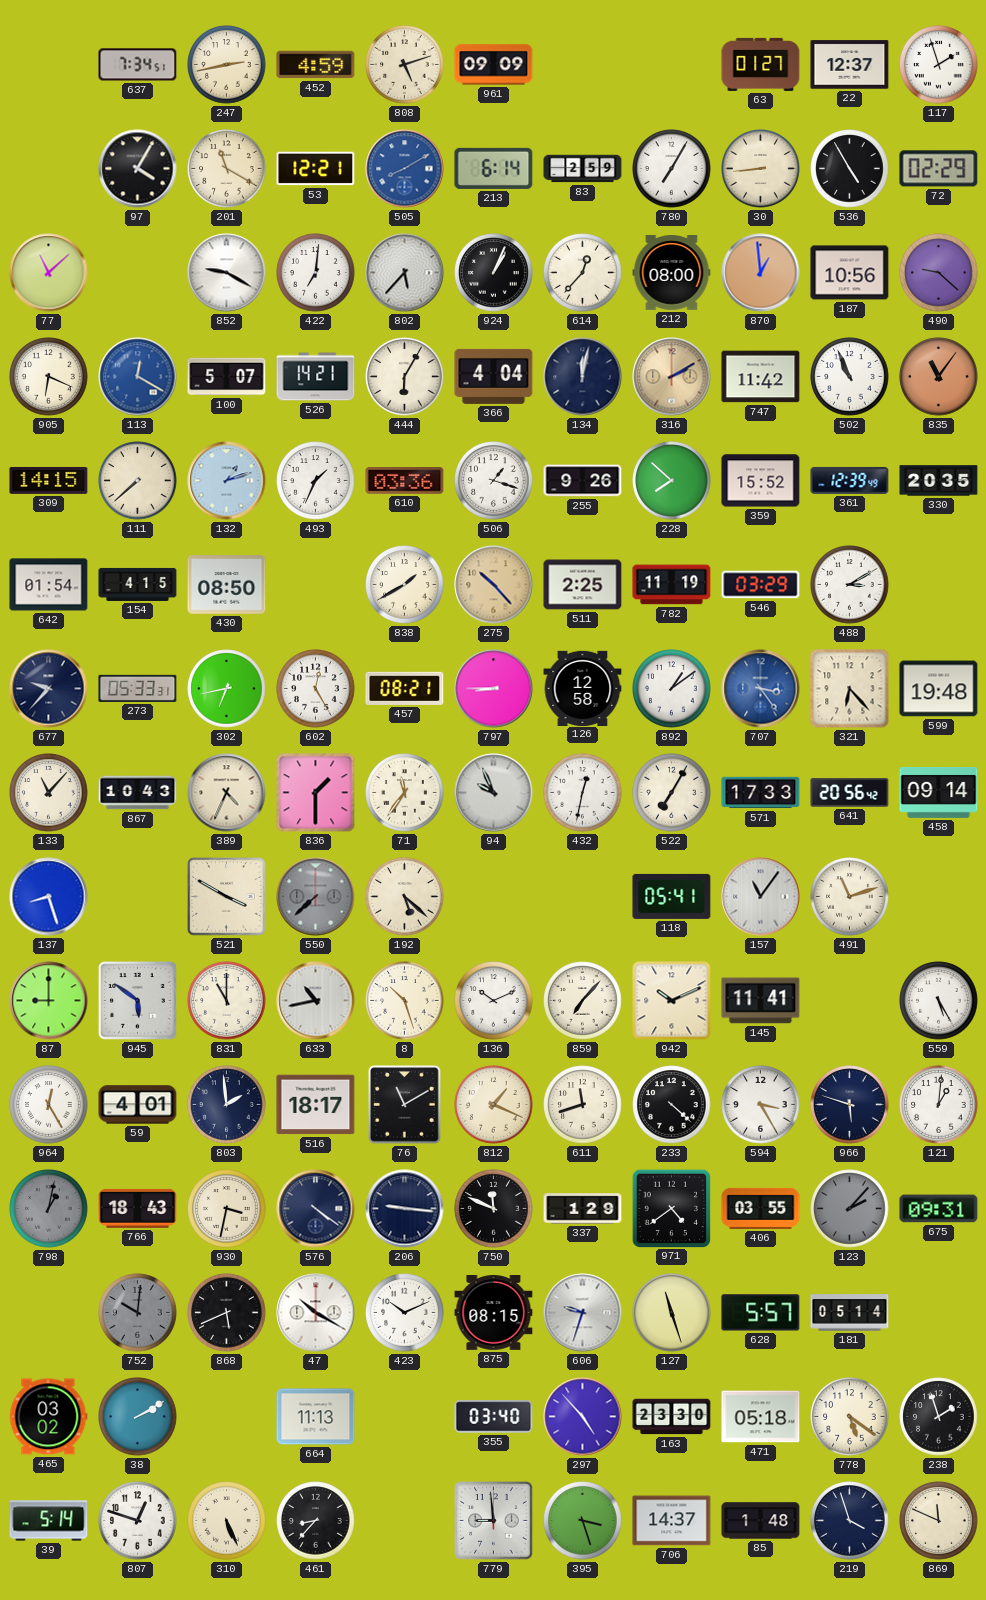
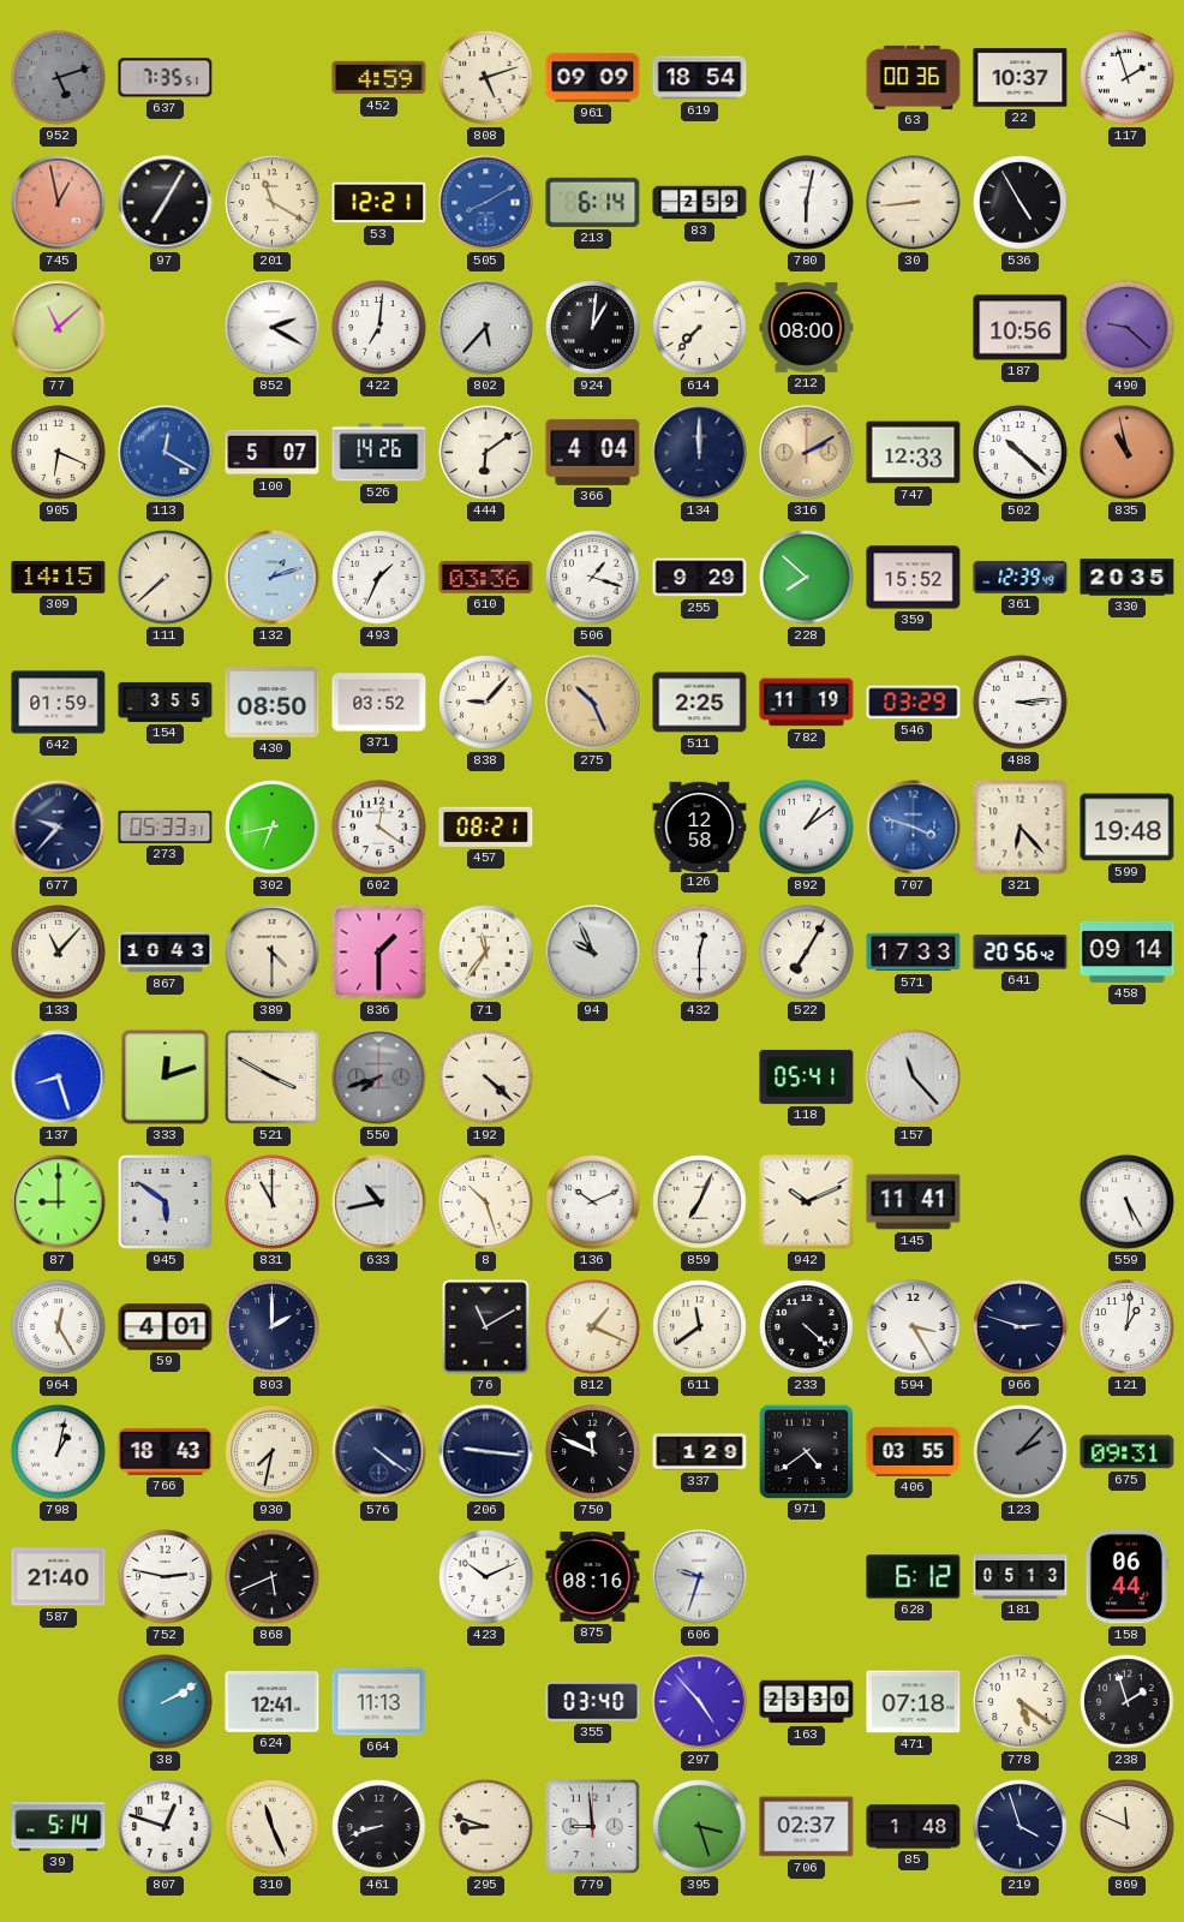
952: none -> 5:12 (59, 78)
637: 7:34 -> 7:35 (166, 78)
247: 2:43 -> none (227, 65)
619: none -> 18:54 (700, 78)
63: 01:27 -> 00:36 (914, 77)
22: 12:37 -> 10:37 (1021, 78)
745: none -> 12:58 (59, 203)
97: 4:05 -> 7:05 (166, 203)
780: 7:05 -> 6:02 (807, 203)
72: 02:29 -> none (939, 169)
852: 9:20 -> 2:20 (273, 328)
924: 1:04 -> 1:01 (593, 328)
614: 12:37 -> 7:37 (700, 328)
870: 12:59 -> none (761, 273)
526: 14:21 -> 14:26 (379, 453)
444: 6:05 -> 6:09 (486, 453)
134: 12:02 -> 12:00 (700, 453)
747: 11:42 -> 12:33 (914, 453)
502: 10:56 -> 10:22 (1021, 453)
835: 11:06 -> 10:58 (1128, 453)
255: 9:26 -> 9:29 (700, 578)
642: 01:54 -> 01:59 (59, 703)
154: 4:15 -> 3:55 (166, 702)
371: none -> 03:52 (379, 703)
838: 1:40 -> 9:07 (486, 703)
275: 10:23 -> 10:26 (593, 703)
488: 3:10 -> 3:14 (1021, 703)
602: 12:25 -> 12:21 (379, 828)
797: 8:45 -> none (494, 689)
707: 3:24 -> 3:48 (914, 828)
389: 4:34 -> 4:30 (273, 953)
432: 12:32 -> 12:30 (700, 953)
333: none -> 12:12 (166, 1078)
550: 7:38 -> 7:42 (379, 1078)
192: 5:22 -> 4:22 (486, 1078)
157: 11:06 -> 11:23 (914, 1078)
491: 11:12 -> none (850, 897)
859: 7:07 -> 7:04 (700, 1202)
803: 1:59 -> 2:00 (273, 1327)
516: 18:17 -> none (316, 1105)
611: 11:42 -> 11:39 (700, 1327)
966: 5:48 -> 2:48 (1021, 1327)
798 dial: grey -> white (59, 1452)
930: 3:32 -> 7:32 (273, 1452)
587: none -> 21:40 (59, 1577)
752: 10:01 -> 2:47 (166, 1577)
752 dial: grey -> white (166, 1577)
47: 10:20 -> none (316, 1313)
875: 08:15 -> 08:16 (593, 1577)
127: 11:27 -> none (672, 1313)
628: 5:57 -> 6:12 (914, 1577)
181: 05:14 -> 05:13 (1021, 1577)
158: none -> 06:44 (1126, 1577)
465: 03:02 -> none (48, 1417)
624: none -> 12:41 (273, 1702)
471: 05:18 -> 07:18 (914, 1702)
310: 5:26 -> 11:26 (273, 1827)
461: 8:37 -> 8:42 (379, 1827)
295: none -> 8:48 (486, 1827)
706: 14:37 -> 02:37 (807, 1827)
